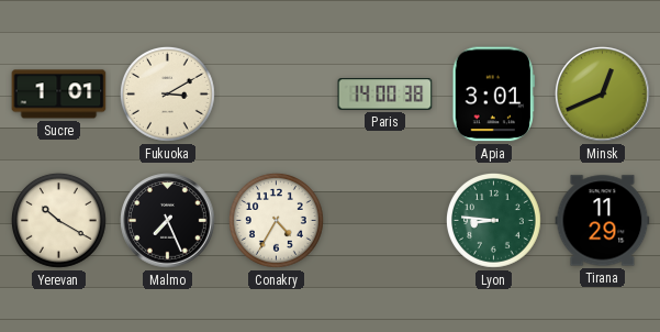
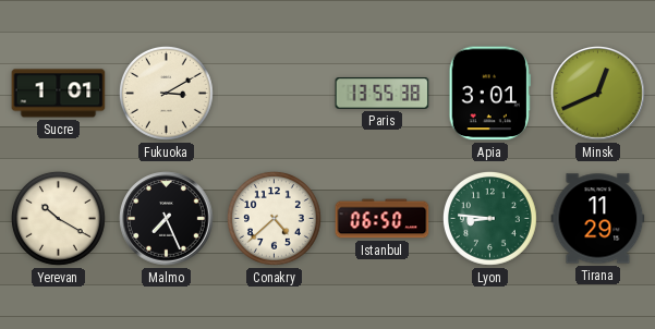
Paris: 14:00 -> 13:55 (383, 94)
Conakry: 4:35 -> 4:38 (274, 218)
Istanbul: none -> 06:50 (383, 219)
